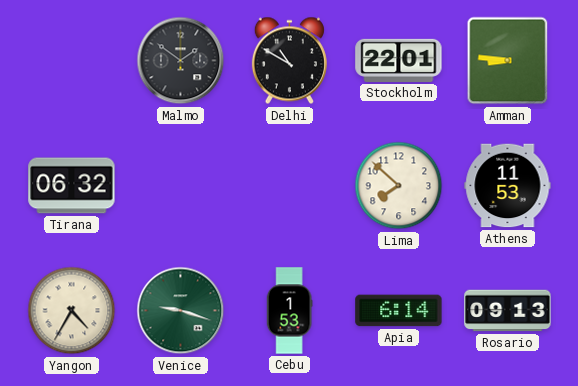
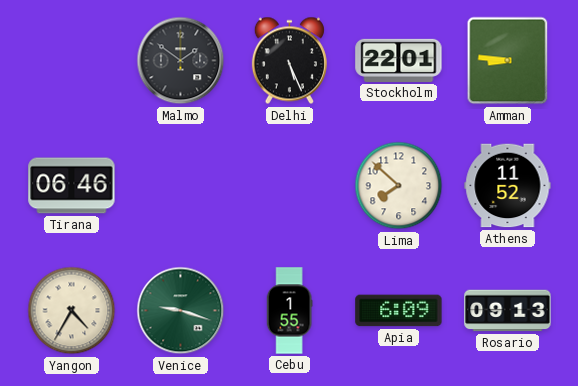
Delhi: 10:50 -> 5:26 (289, 61)
Tirana: 06:32 -> 06:46 (72, 186)
Athens: 11:53 -> 11:52 (508, 186)
Cebu: 1:53 -> 1:55 (289, 311)
Apia: 6:14 -> 6:09 (399, 311)
